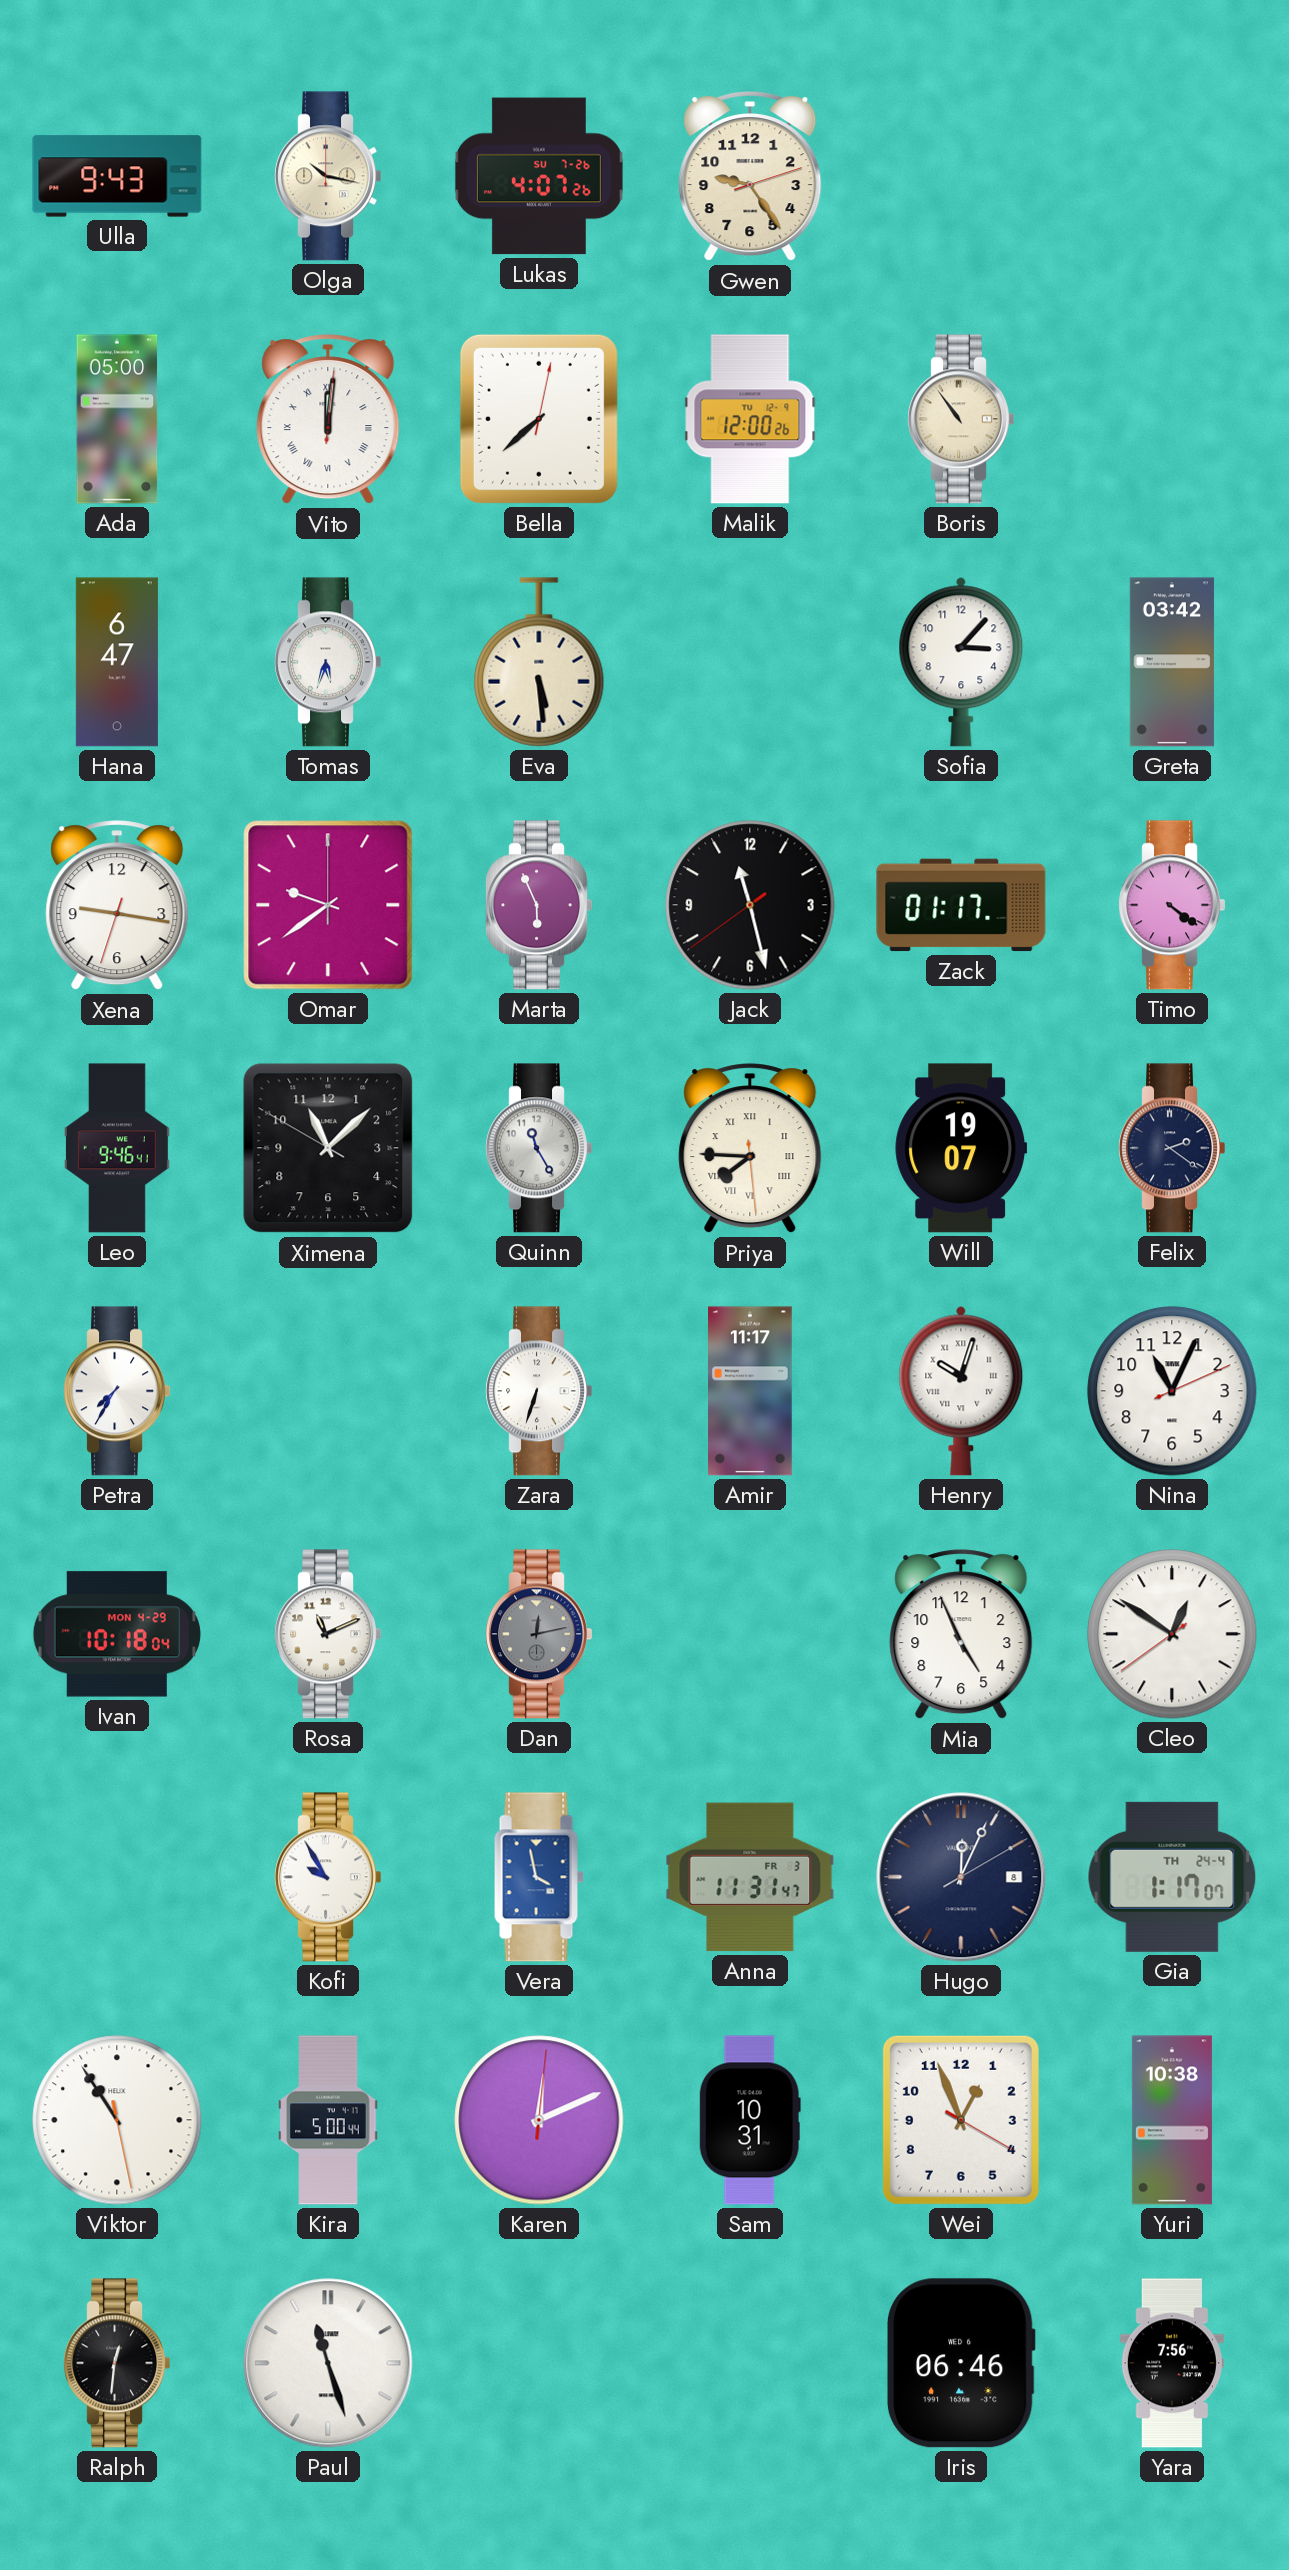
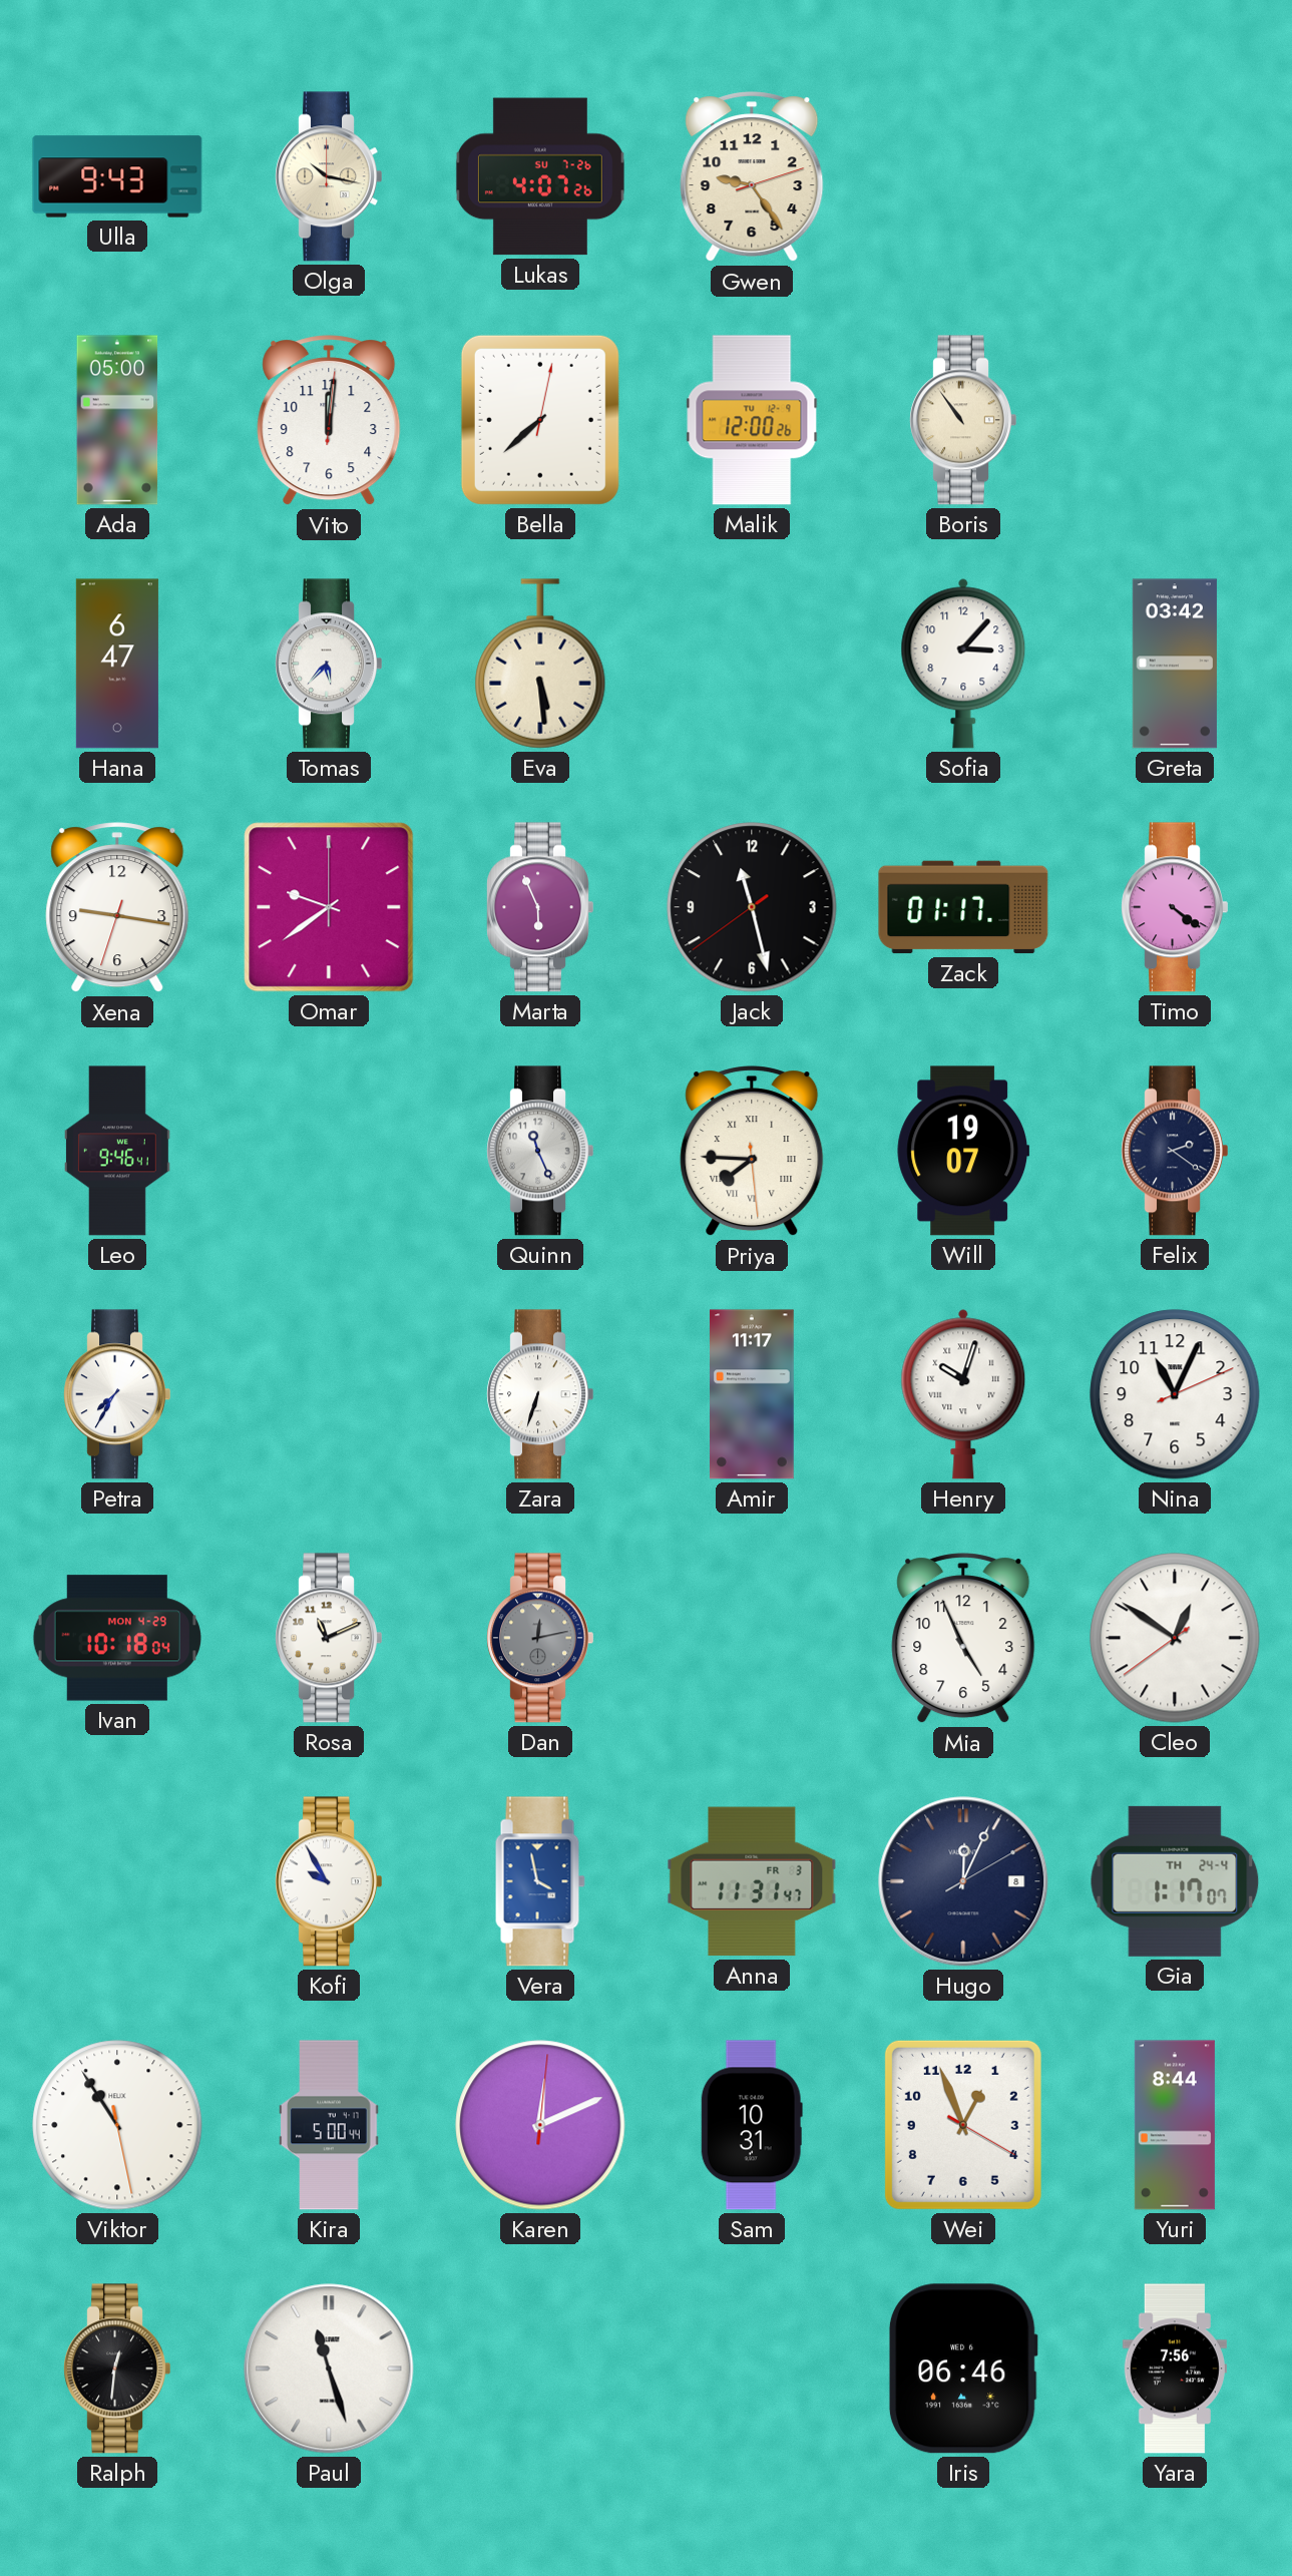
Vito numerals: Roman -> Arabic (329, 421)
Tomas: 5:33 -> 5:37 (329, 664)
Ximena: 11:07 -> none (328, 1148)
Quinn: 11:25 -> 11:26 (540, 1151)
Yuri: 10:38 -> 8:44 (1175, 2125)
